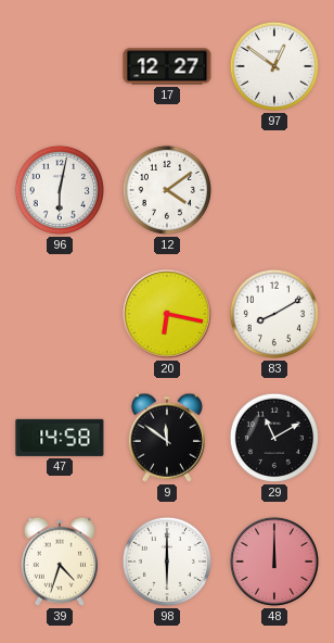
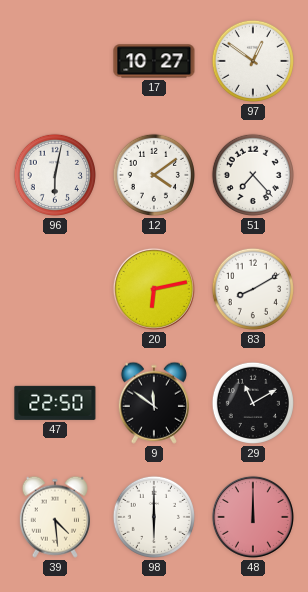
17: 12:27 -> 10:27 (154, 61)
51: none -> 7:23 (253, 175)
20: 6:17 -> 6:13 (154, 289)
47: 14:58 -> 22:50 (55, 403)
39: 4:33 -> 4:29 (55, 517)
